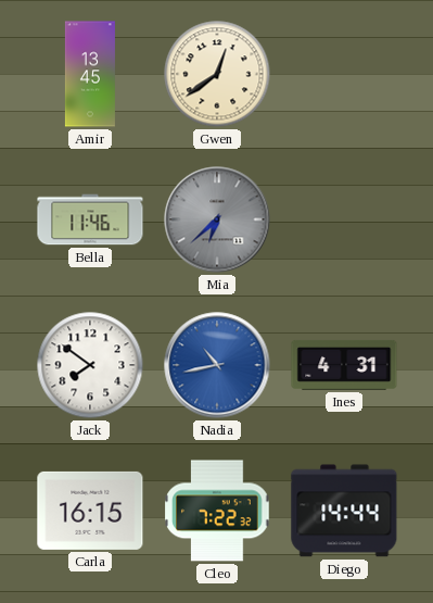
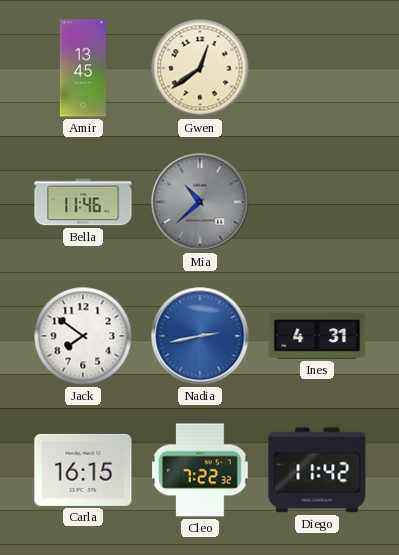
Mia: 6:38 -> 10:38 (200, 202)
Nadia: 10:43 -> 2:43 (200, 336)
Diego: 14:44 -> 11:42 (317, 470)
